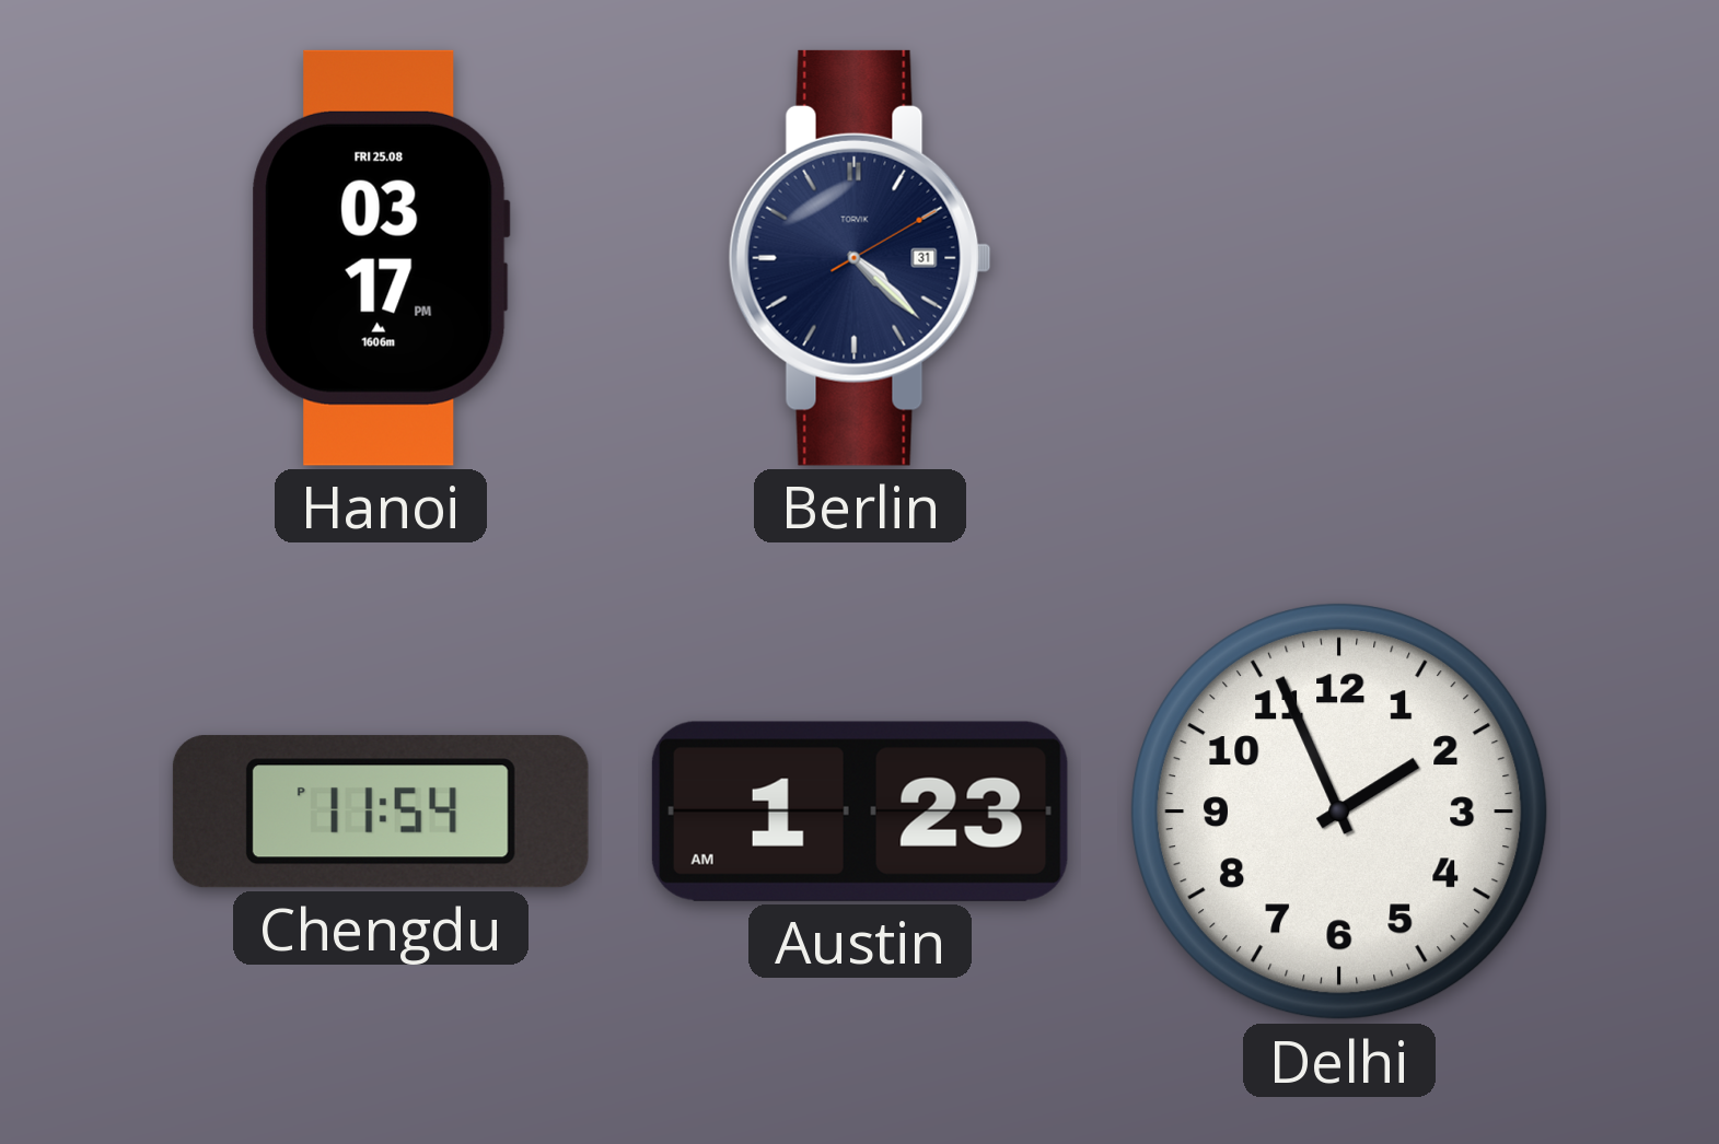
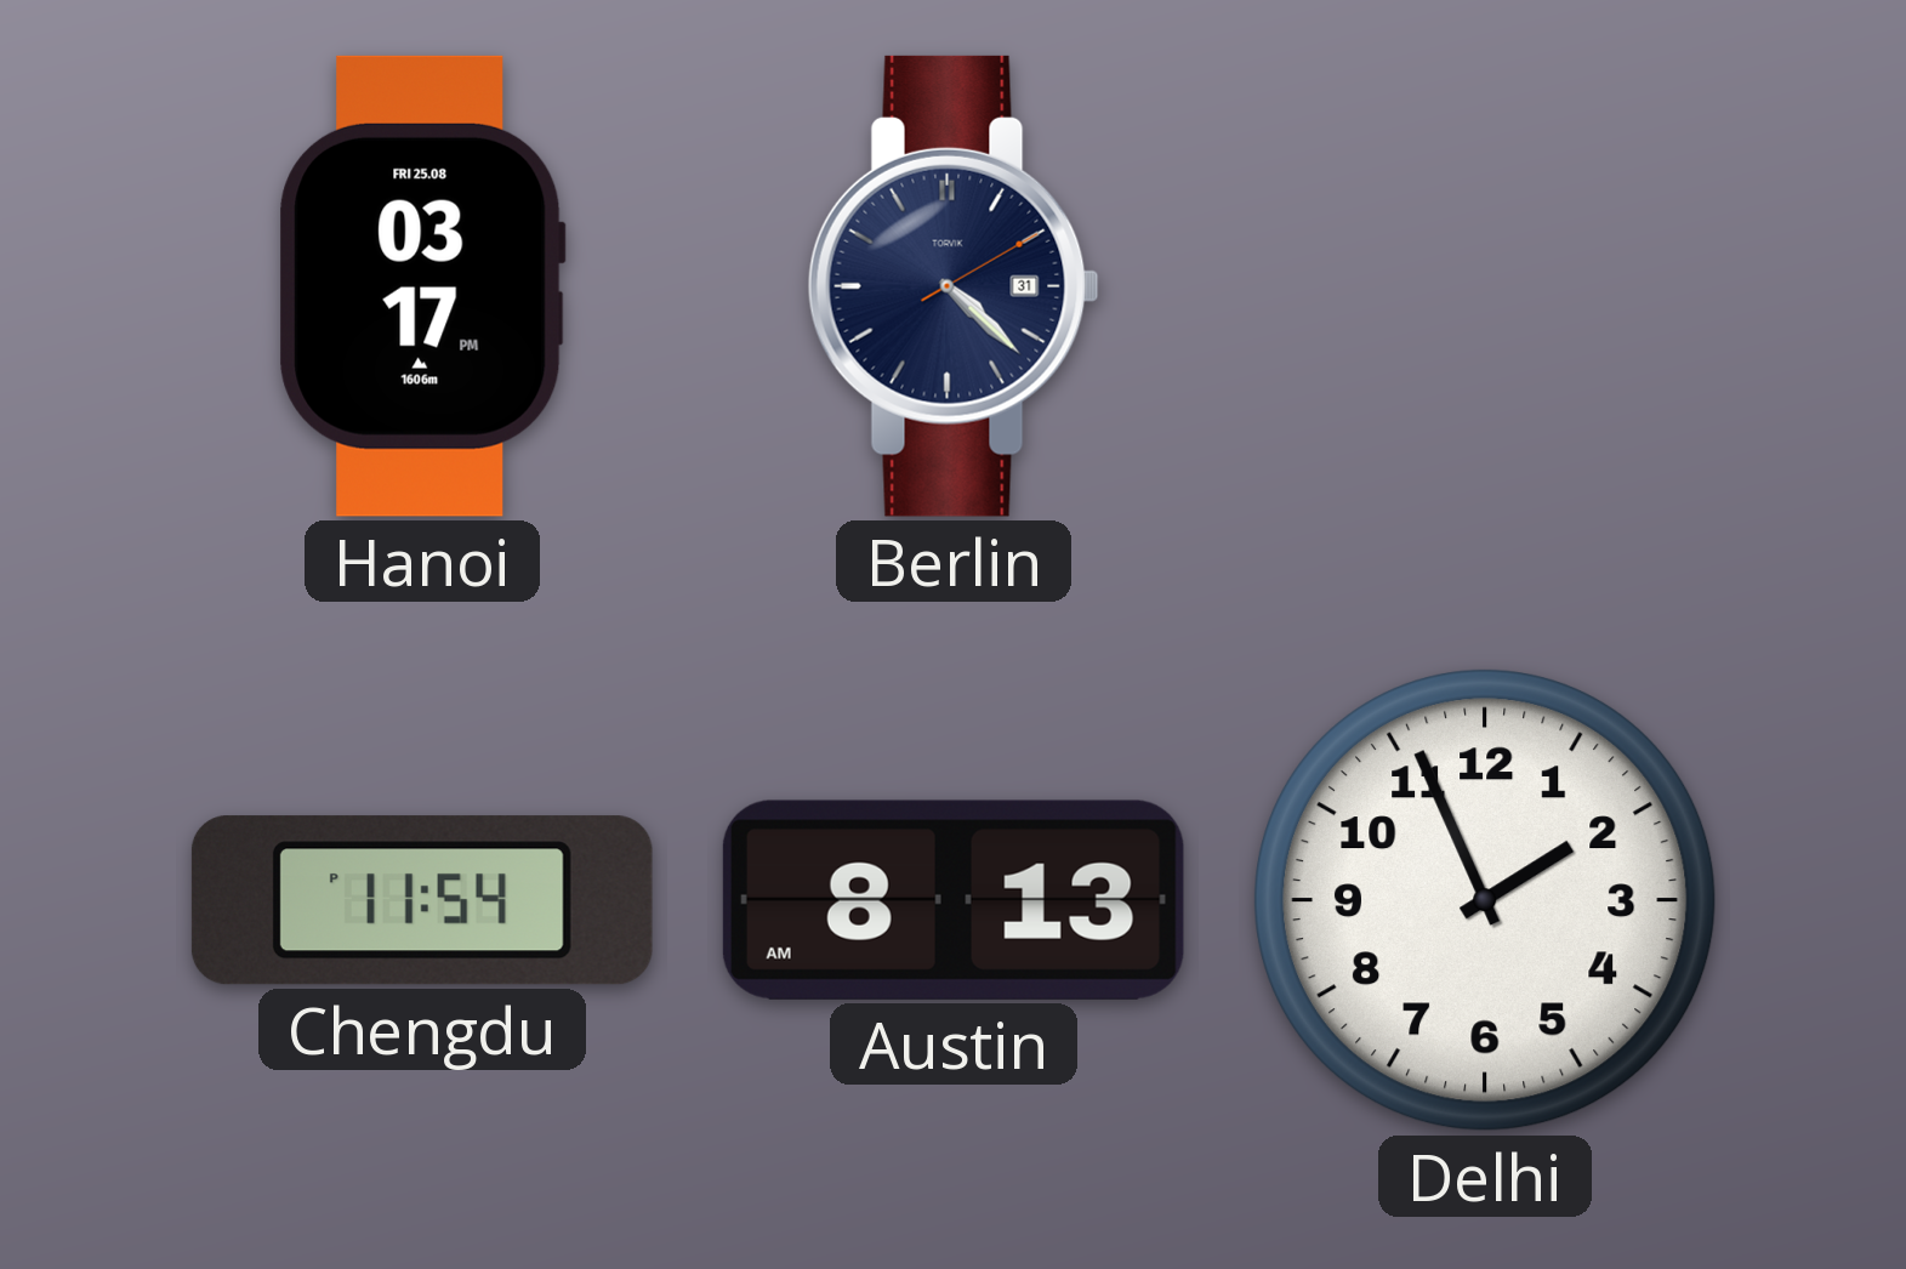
Austin: 1:23 -> 8:13 (954, 900)
